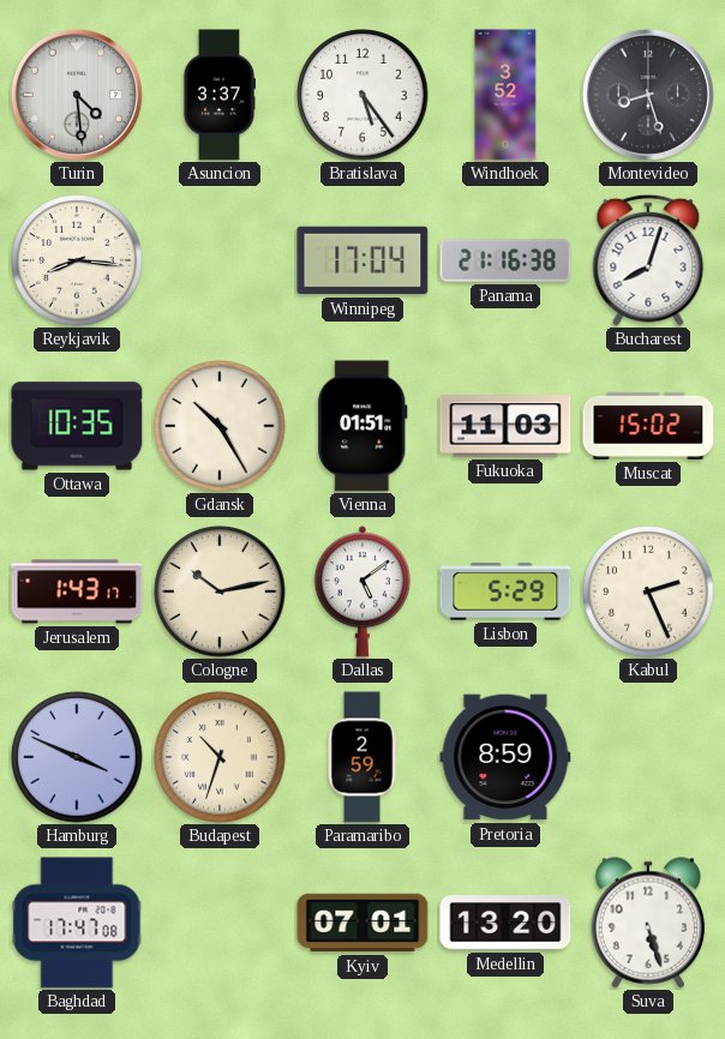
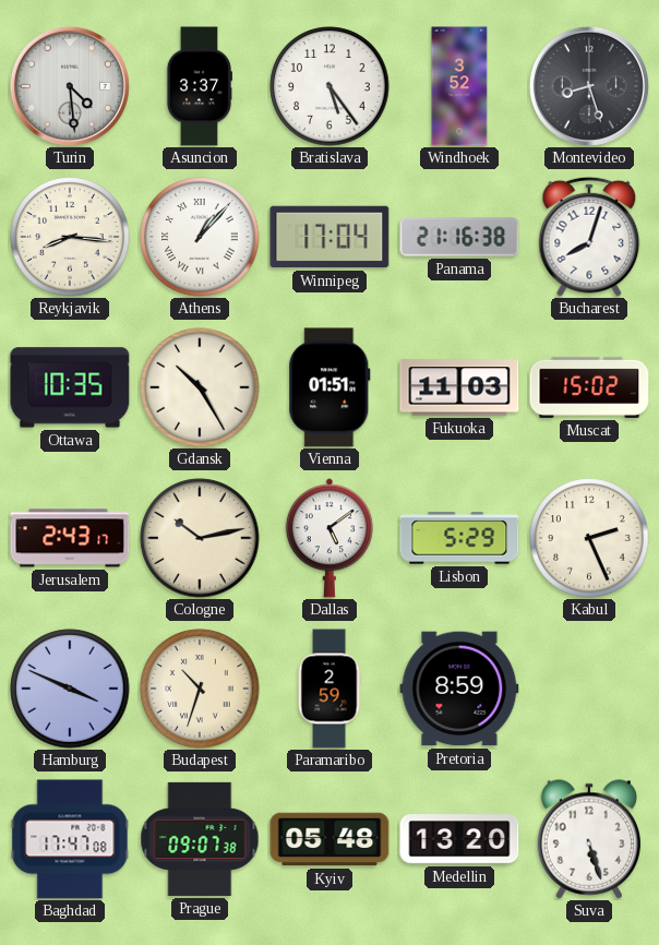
Athens: none -> 1:07 (200, 237)
Jerusalem: 1:43 -> 2:43 (70, 538)
Prague: none -> 09:07 (200, 839)
Kyiv: 07:01 -> 05:48 (329, 839)
